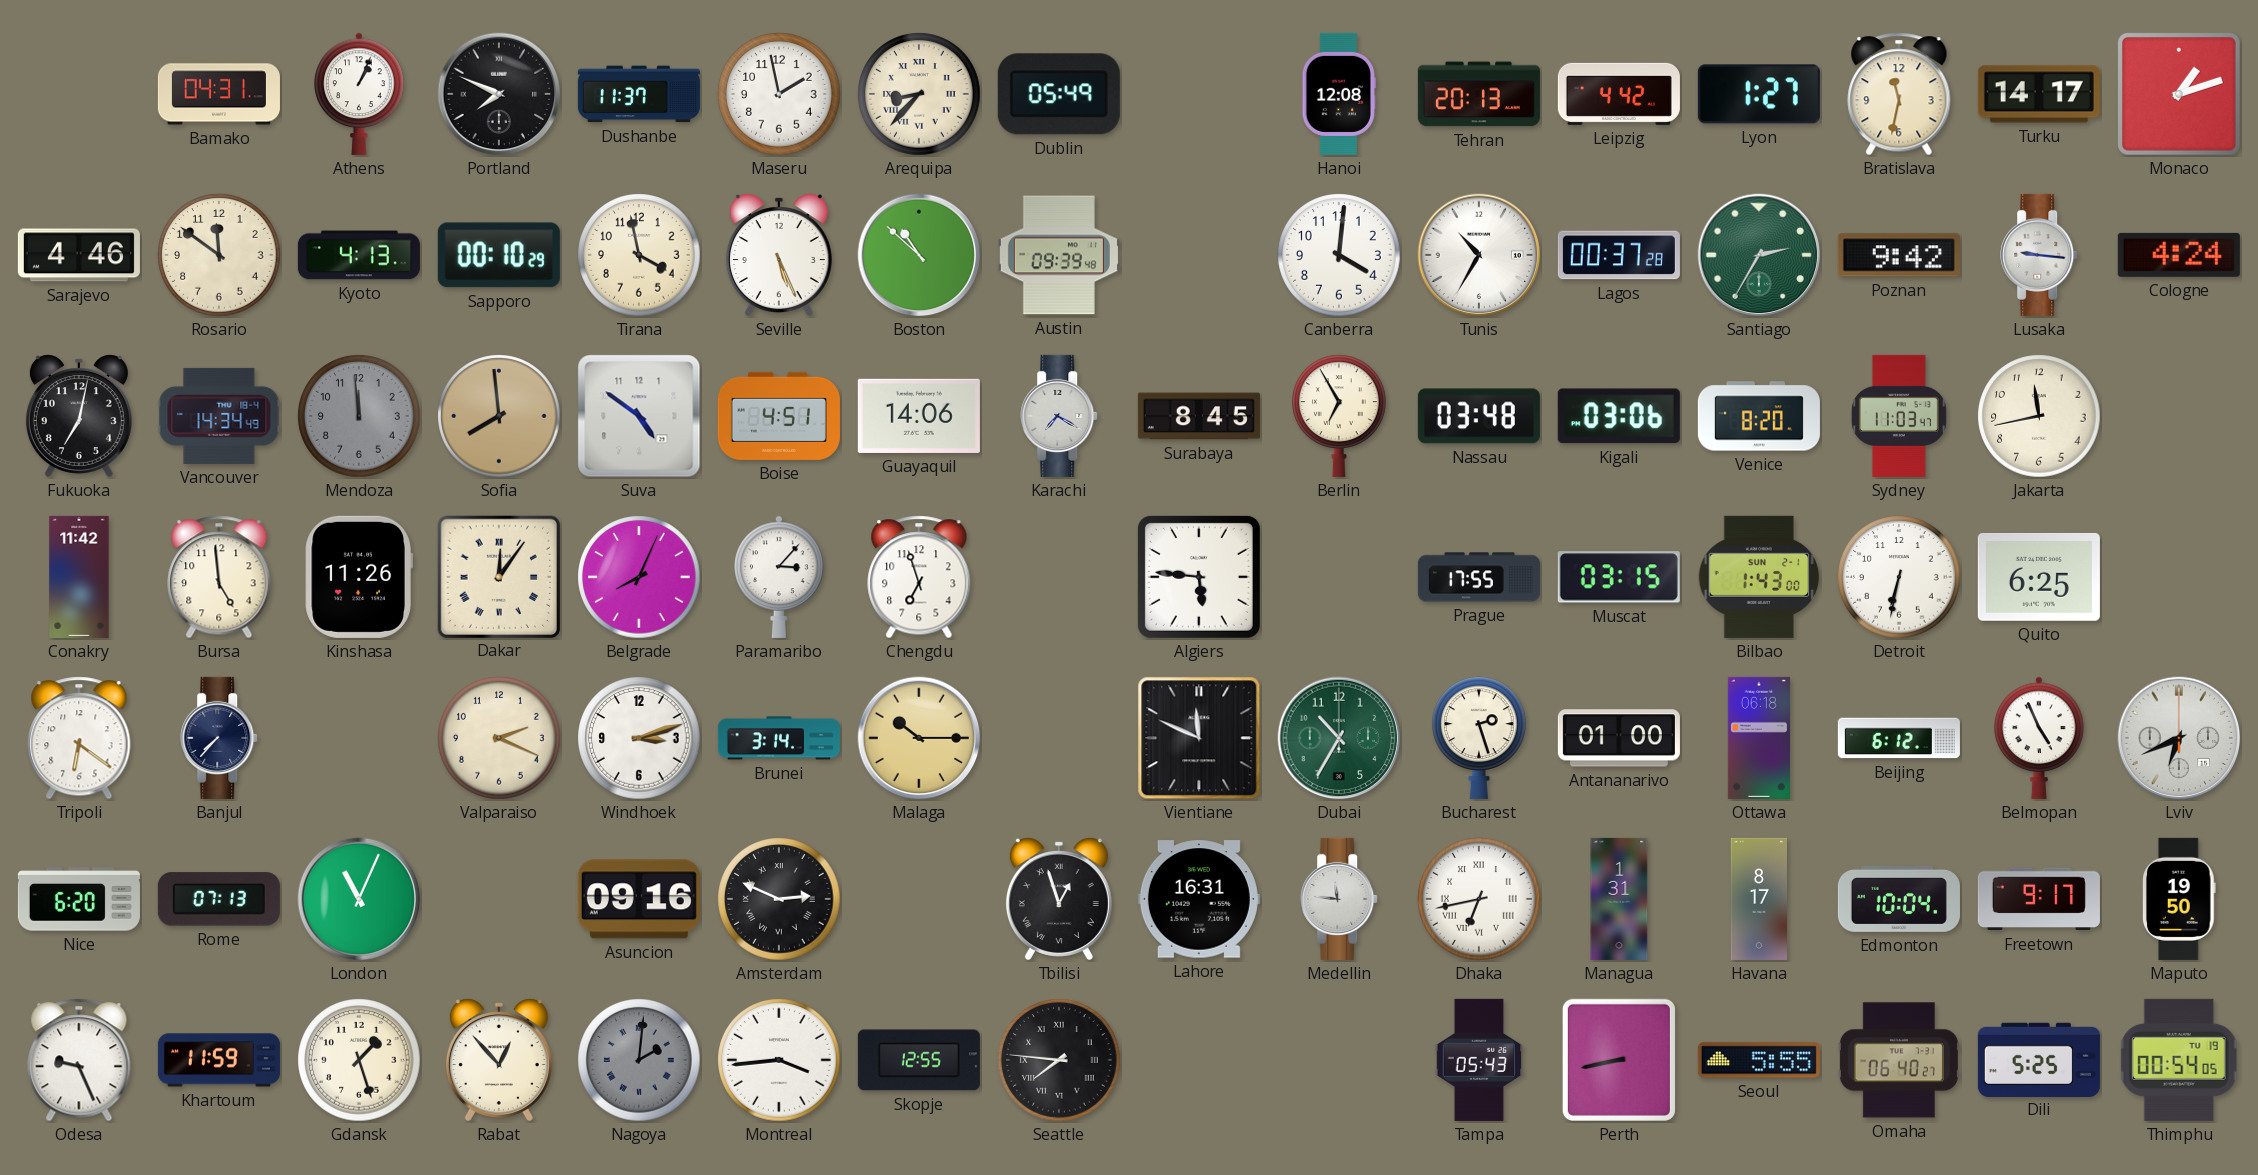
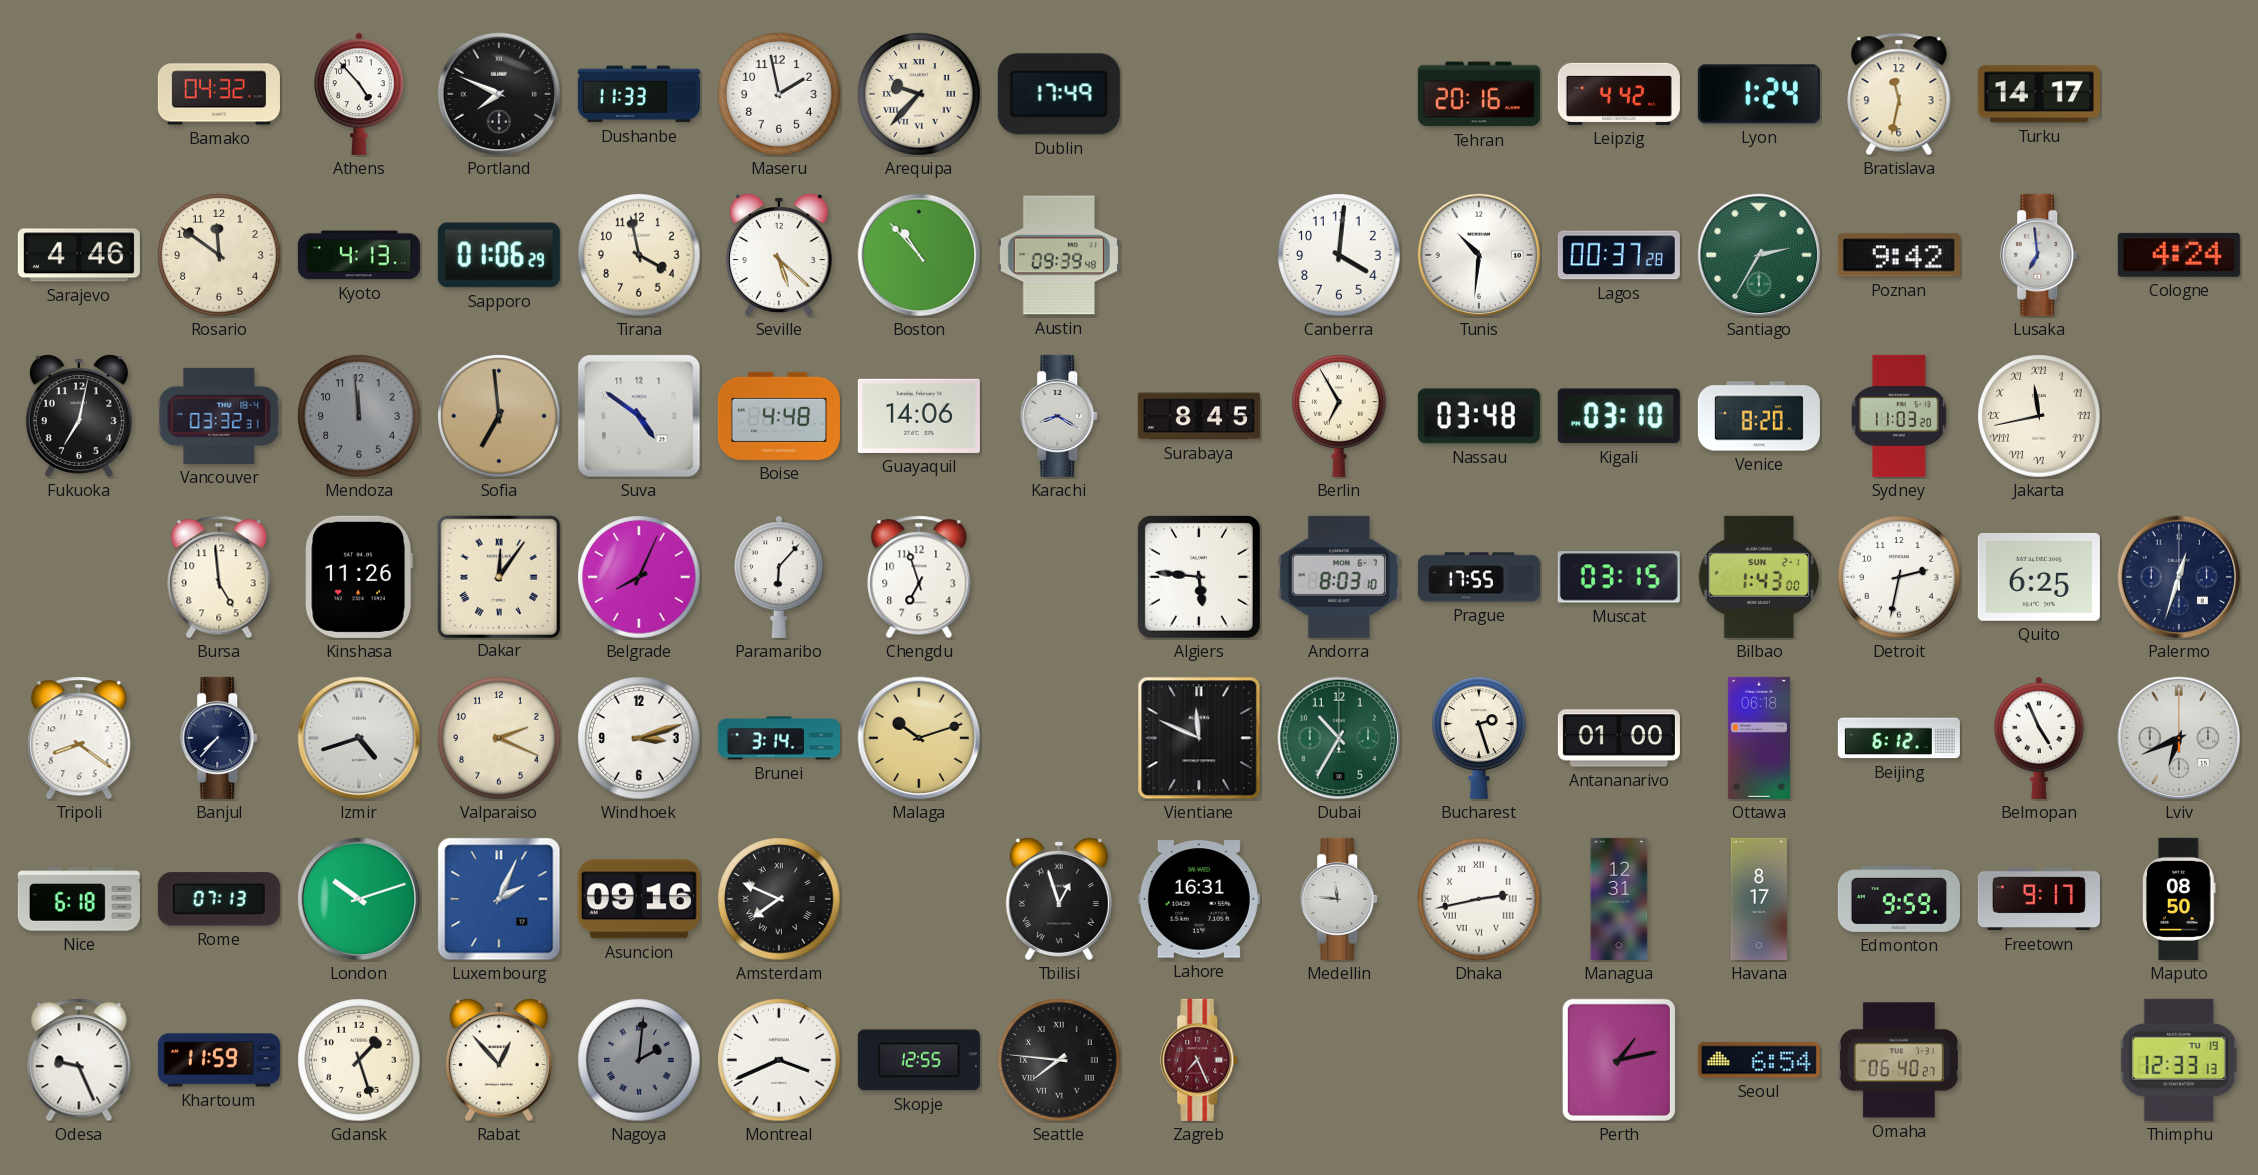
Bamako: 04:31 -> 04:32 (219, 94)
Athens: 1:04 -> 4:53 (359, 94)
Dushanbe: 11:37 -> 11:33 (639, 94)
Arequipa: 8:37 -> 9:37 (919, 94)
Dublin: 05:49 -> 17:49 (1059, 94)
Hanoi: 12:08 -> none (1339, 94)
Tehran: 20:13 -> 20:16 (1479, 94)
Lyon: 1:27 -> 1:24 (1759, 94)
Monaco: 1:12 -> none (2180, 95)
Sapporo: 00:10 -> 01:06 (499, 255)
Seville: 5:26 -> 5:22 (779, 255)
Boston: 10:52 -> 10:53 (919, 255)
Tunis: 10:35 -> 10:31 (1479, 255)
Lusaka: 9:16 -> 6:59 (2040, 255)
Vancouver: 14:34 -> 03:32 (219, 416)
Sofia: 7:59 -> 6:59 (499, 416)
Boise: 4:51 -> 4:48 (779, 416)
Karachi: 7:20 -> 8:20 (1060, 416)
Kigali: 03:06 -> 03:10 (1619, 416)
Sydney: 11:03:47 -> 11:03:20 (1899, 416)
Jakarta numerals: Arabic -> Roman (2039, 416)
Conakry: 11:42 -> none (79, 577)
Paramaribo: 3:07 -> 6:07 (779, 577)
Andorra: none -> 8:03 (1339, 577)
Detroit: 6:32 -> 2:32 (1899, 577)
Palermo: none -> 12:33 (2179, 577)
Tripoli: 6:21 -> 8:21 (79, 738)
Izmir: none -> 4:42 (359, 738)
Malaga: 10:15 -> 10:12 (919, 738)
Nice: 6:20 -> 6:18 (79, 899)
London: 11:04 -> 10:12 (359, 899)
Luxembourg: none -> 2:04 (499, 899)
Amsterdam: 2:49 -> 7:49 (779, 899)
Dhaka: 6:43 -> 2:43 (1479, 899)
Managua: 1:31 -> 12:31 (1619, 899)
Edmonton: 10:04 -> 9:59 (1899, 899)
Maputo: 19:50 -> 08:50 (2179, 899)
Montreal: 3:44 -> 3:41 (779, 1060)
Zagreb: none -> 7:26 (1200, 1060)
Tampa: 05:43 -> none (1478, 1060)
Perth: 8:43 -> 1:13 (1619, 1060)
Seoul: 5:55 -> 6:54 (1759, 1060)
Dili: 5:25 -> none (2039, 1059)
Thimphu: 00:54 -> 12:33 (2179, 1060)
